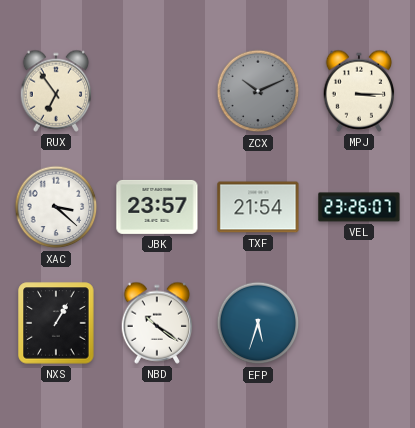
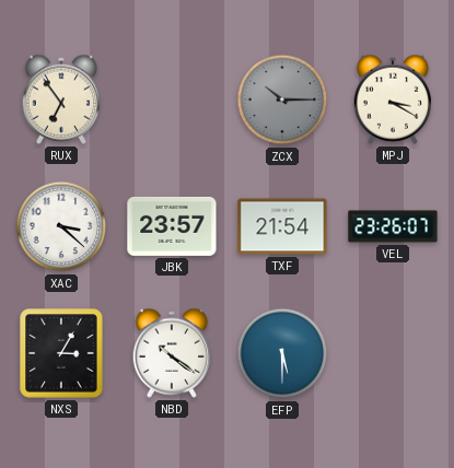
ZCX: 10:11 -> 10:15 (282, 100)
MPJ: 3:15 -> 3:20 (393, 100)
NXS: 1:05 -> 3:05 (61, 353)
EFP: 5:33 -> 5:30 (282, 353)
